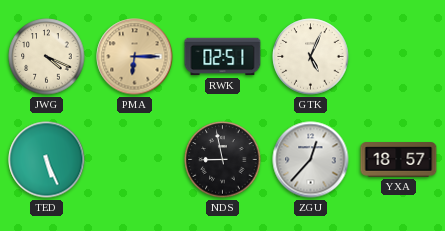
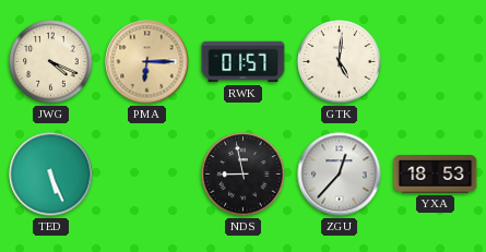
RWK: 02:51 -> 01:57 (244, 62)
GTK: 5:04 -> 5:01 (340, 62)
YXA: 18:57 -> 18:53 (436, 175)
